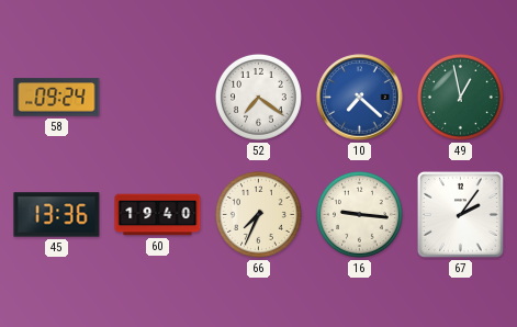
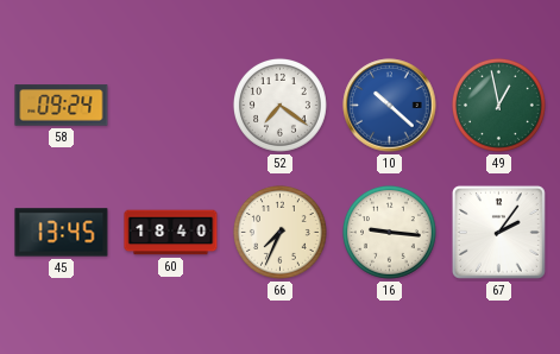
10: 7:22 -> 10:22 (390, 106)
45: 13:36 -> 13:45 (62, 233)
60: 19:40 -> 18:40 (171, 233)
